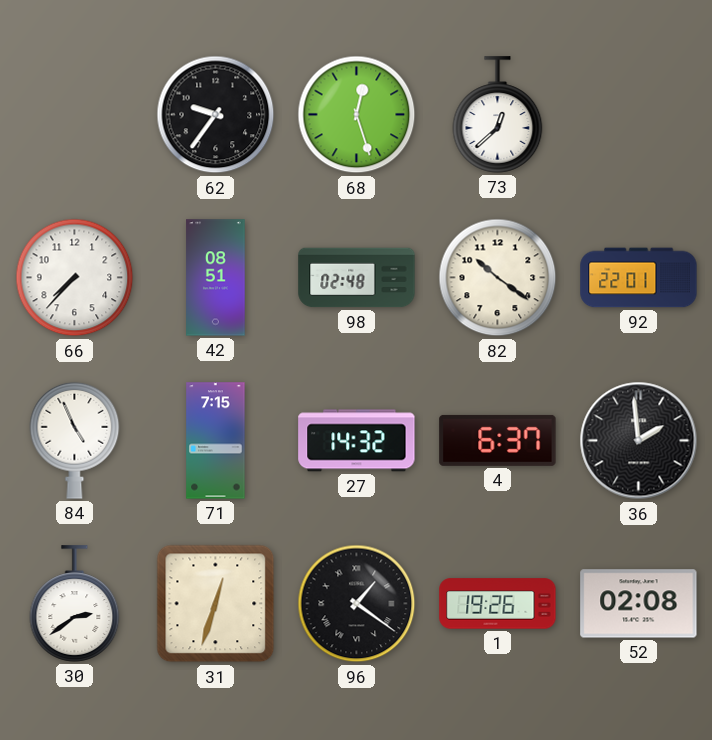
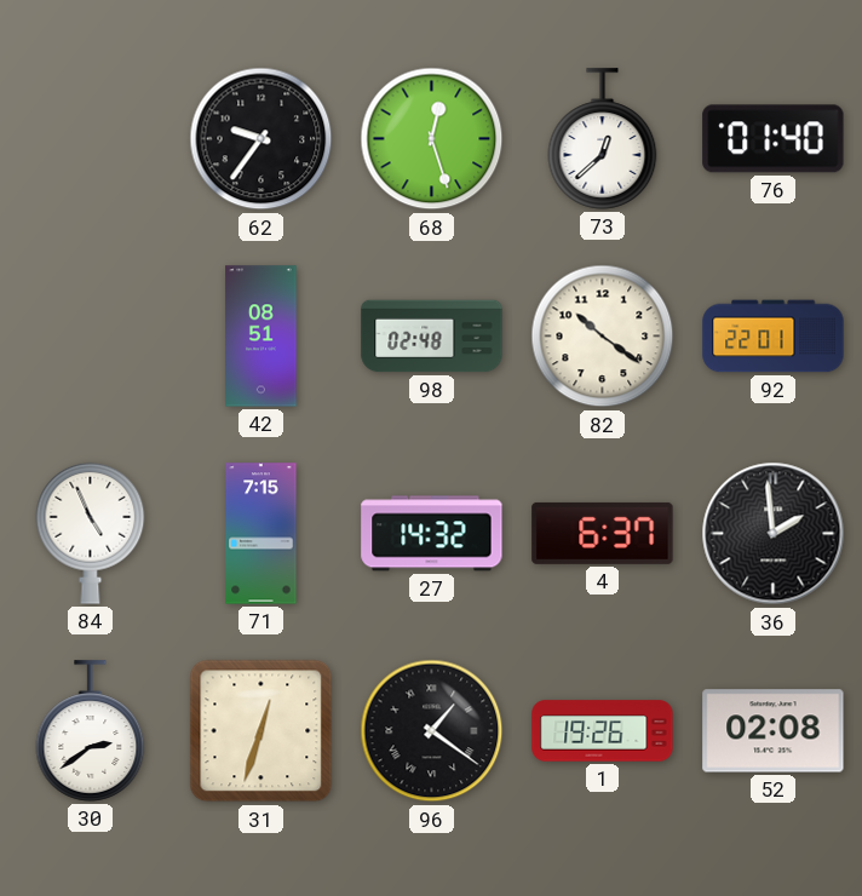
76: none -> 01:40 (774, 139)
66: 7:37 -> none (75, 278)
